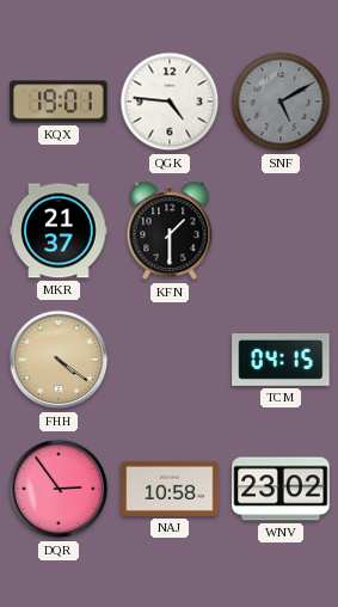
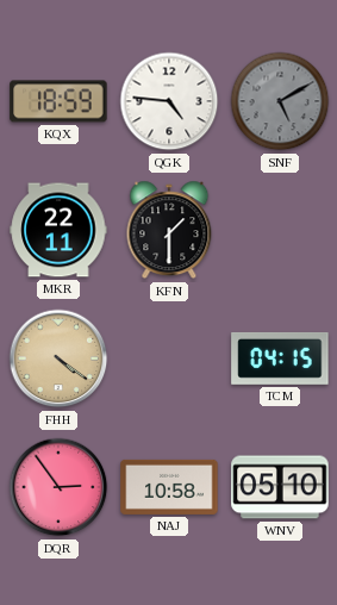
KQX: 19:01 -> 18:59 (58, 101)
MKR: 21:37 -> 22:11 (58, 230)
WNV: 23:02 -> 05:10 (280, 487)
